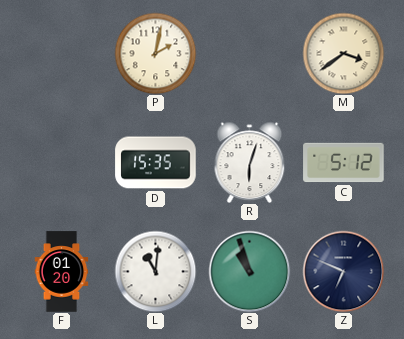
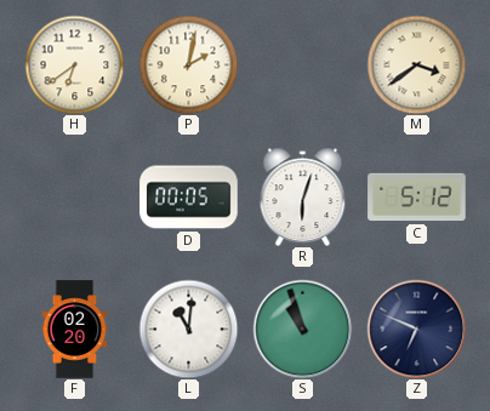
H: none -> 6:39 (74, 64)
D: 15:35 -> 00:05 (189, 198)
F: 01:20 -> 02:20 (75, 330)
